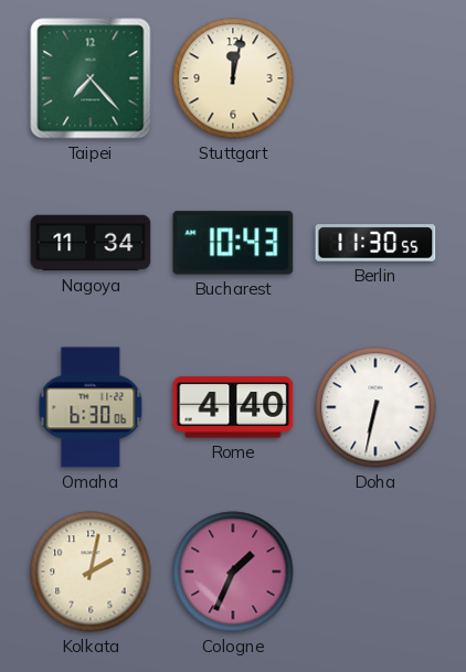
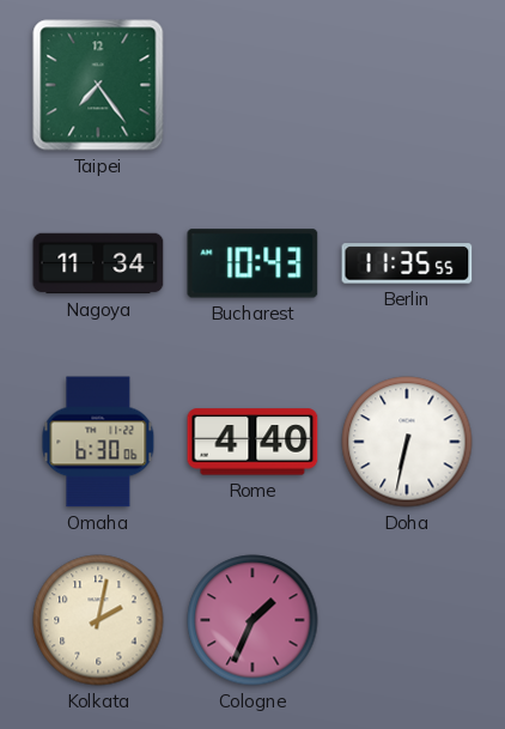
Taipei: 7:23 -> 7:24 (98, 85)
Stuttgart: 12:02 -> none (233, 78)
Berlin: 11:30 -> 11:35 (407, 263)
